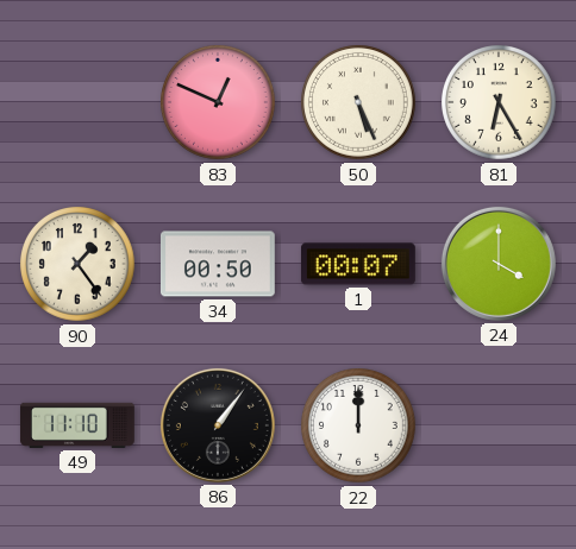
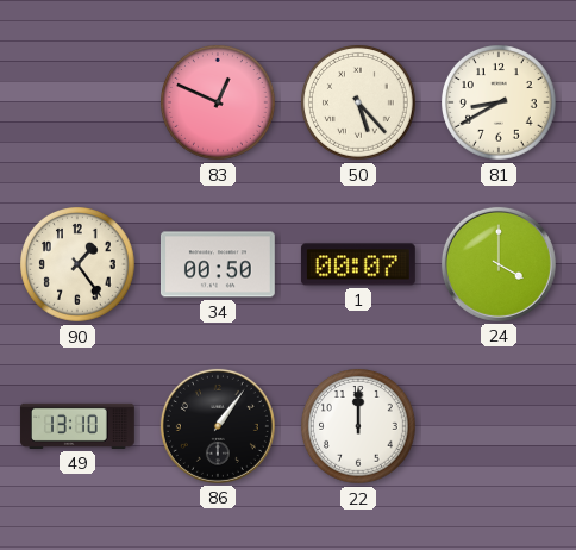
50: 5:26 -> 5:23 (359, 104)
81: 6:25 -> 8:40 (500, 104)
49: 11:10 -> 13:10 (77, 426)
